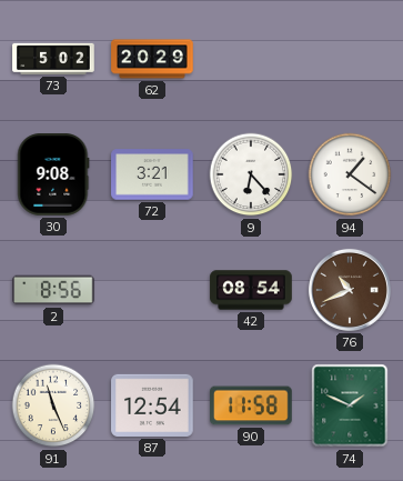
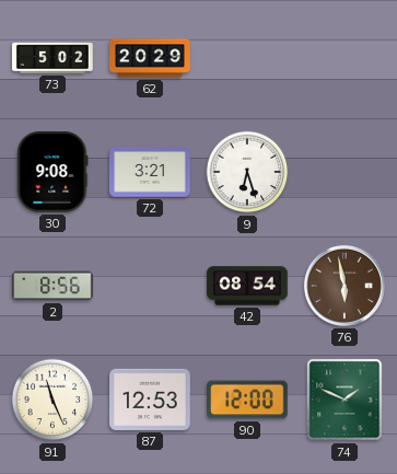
9: 6:23 -> 6:27 (247, 172)
94: 1:21 -> none (350, 174)
76: 10:41 -> 5:58 (345, 286)
87: 12:54 -> 12:53 (150, 400)
90: 11:58 -> 12:00 (247, 400)
